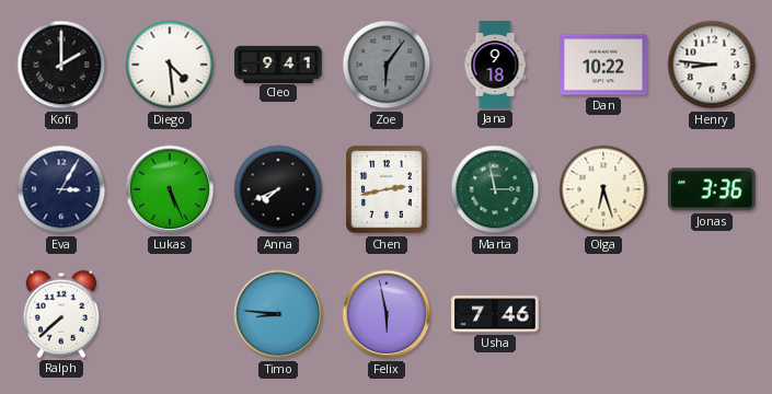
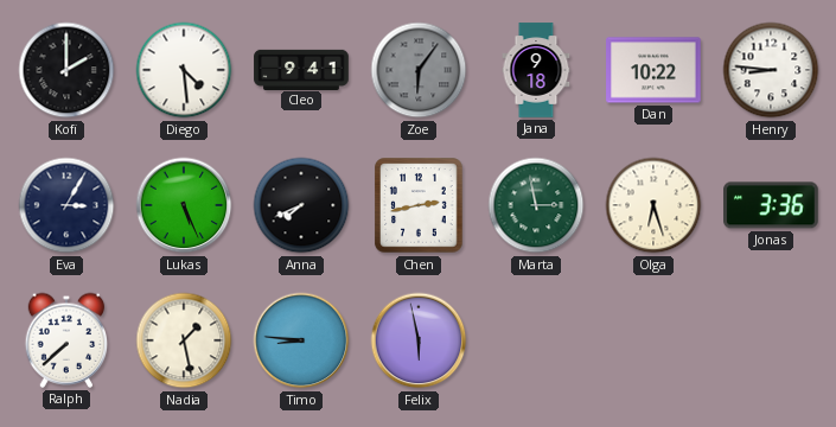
Nadia: none -> 1:28 (184, 340)
Usha: 7:46 -> none (495, 314)
